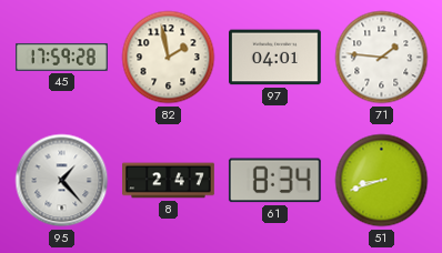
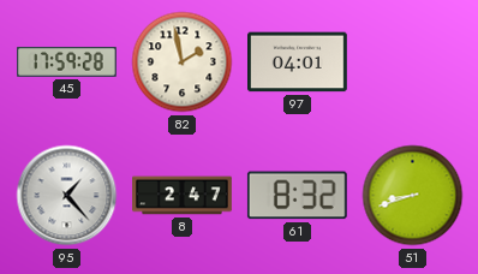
71: 1:46 -> none (382, 58)
61: 8:34 -> 8:32 (297, 196)
